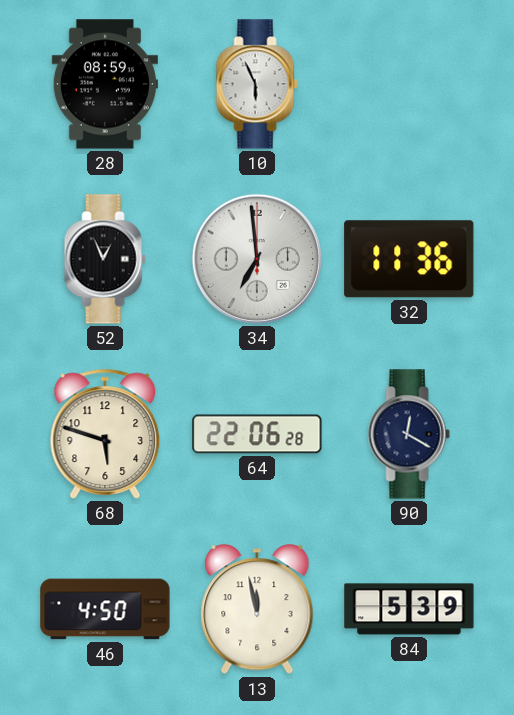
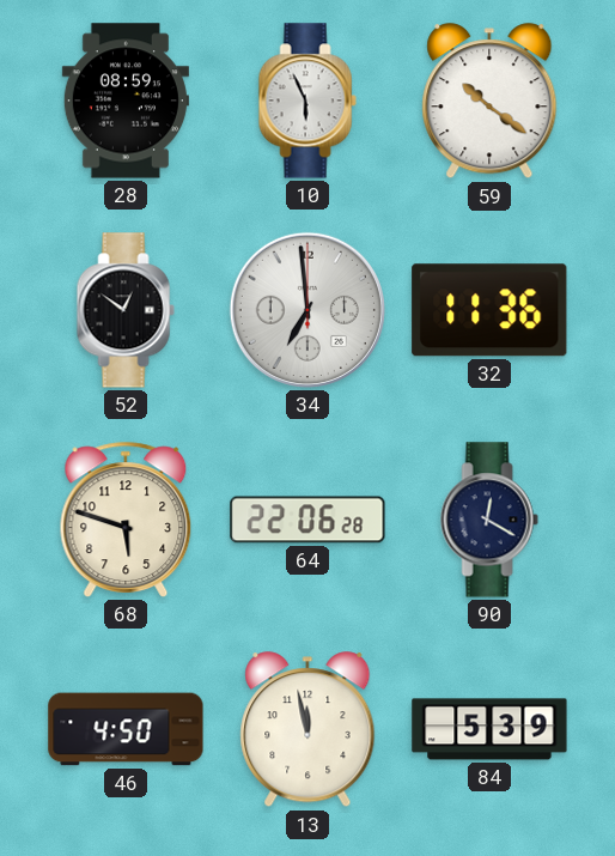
59: none -> 10:21 (489, 102)
52: 12:56 -> 12:51 (126, 310)
